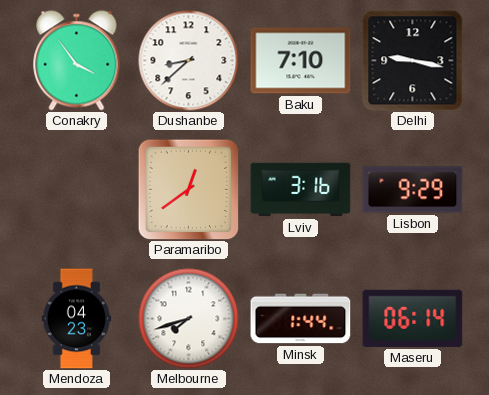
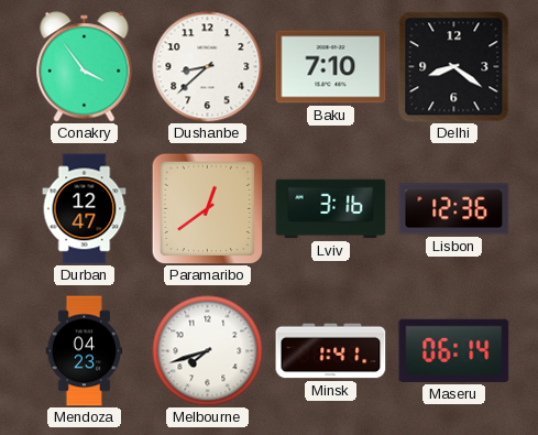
Delhi: 9:17 -> 8:21 (454, 67)
Durban: none -> 12:47 (85, 209)
Lisbon: 9:29 -> 12:36 (454, 209)
Minsk: 1:44 -> 1:41 (331, 351)
